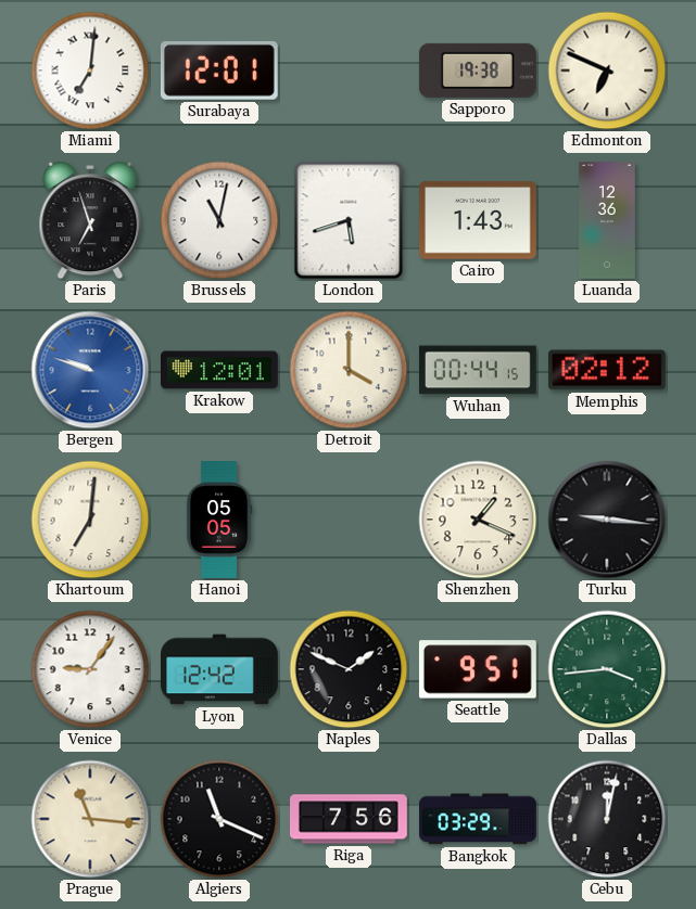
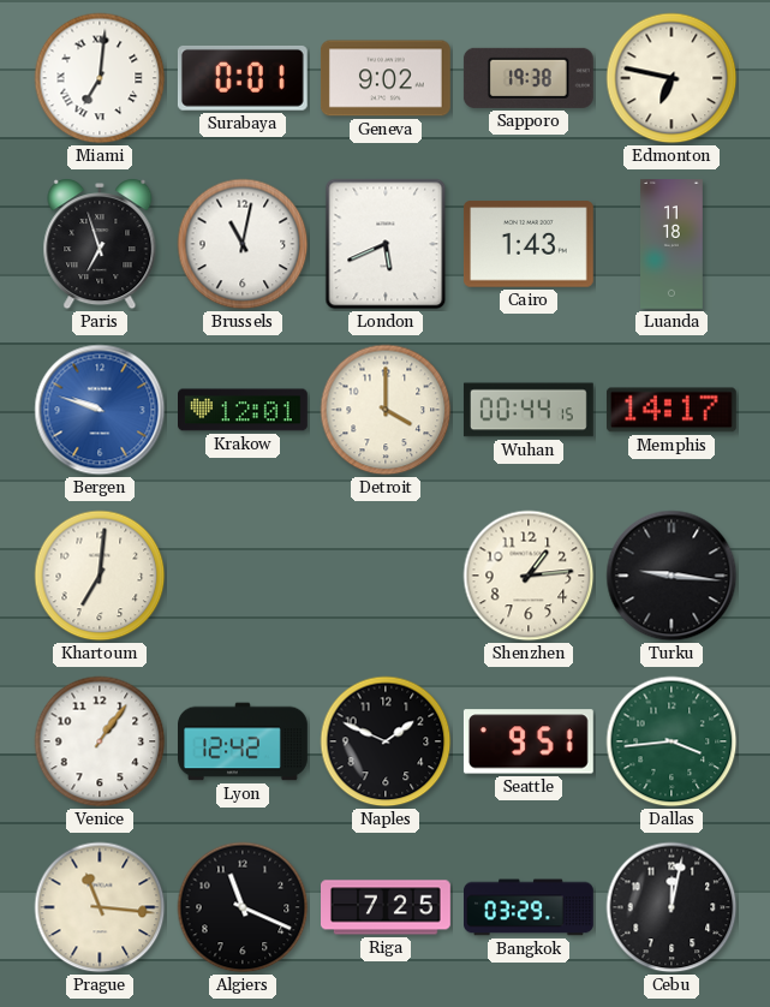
Surabaya: 12:01 -> 0:01 (243, 78)
Geneva: none -> 9:02 (386, 78)
Edmonton: 6:49 -> 6:47 (671, 78)
London: 5:42 -> 5:41 (386, 244)
Luanda: 12:36 -> 11:18 (673, 245)
Memphis: 02:12 -> 14:17 (671, 410)
Hanoi: 05:05 -> none (219, 521)
Shenzhen: 1:19 -> 1:14 (529, 576)
Venice: 9:06 -> 1:06 (100, 741)
Riga: 7:56 -> 7:25 (387, 907)
